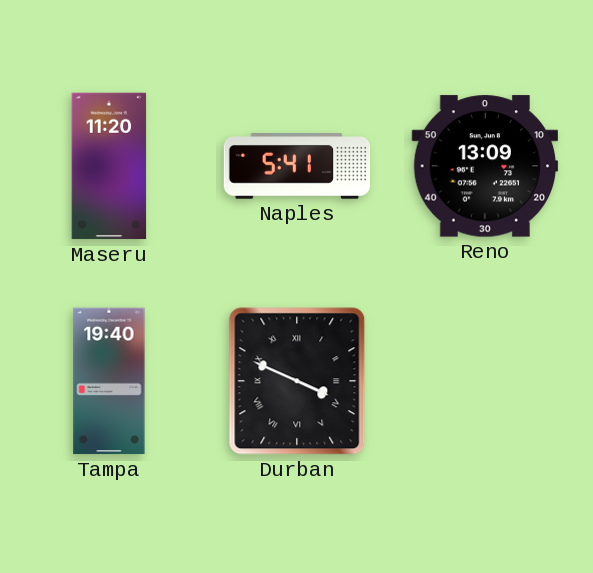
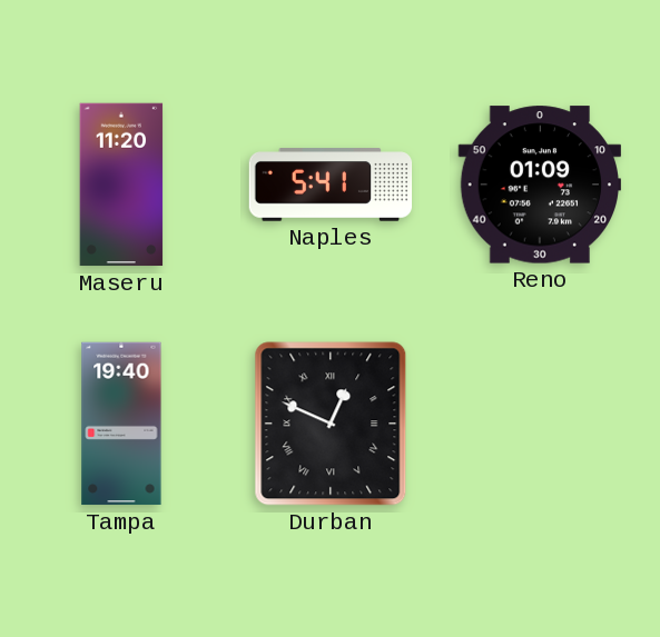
Reno: 13:09 -> 01:09 (539, 185)
Durban: 3:49 -> 12:49 (331, 424)
